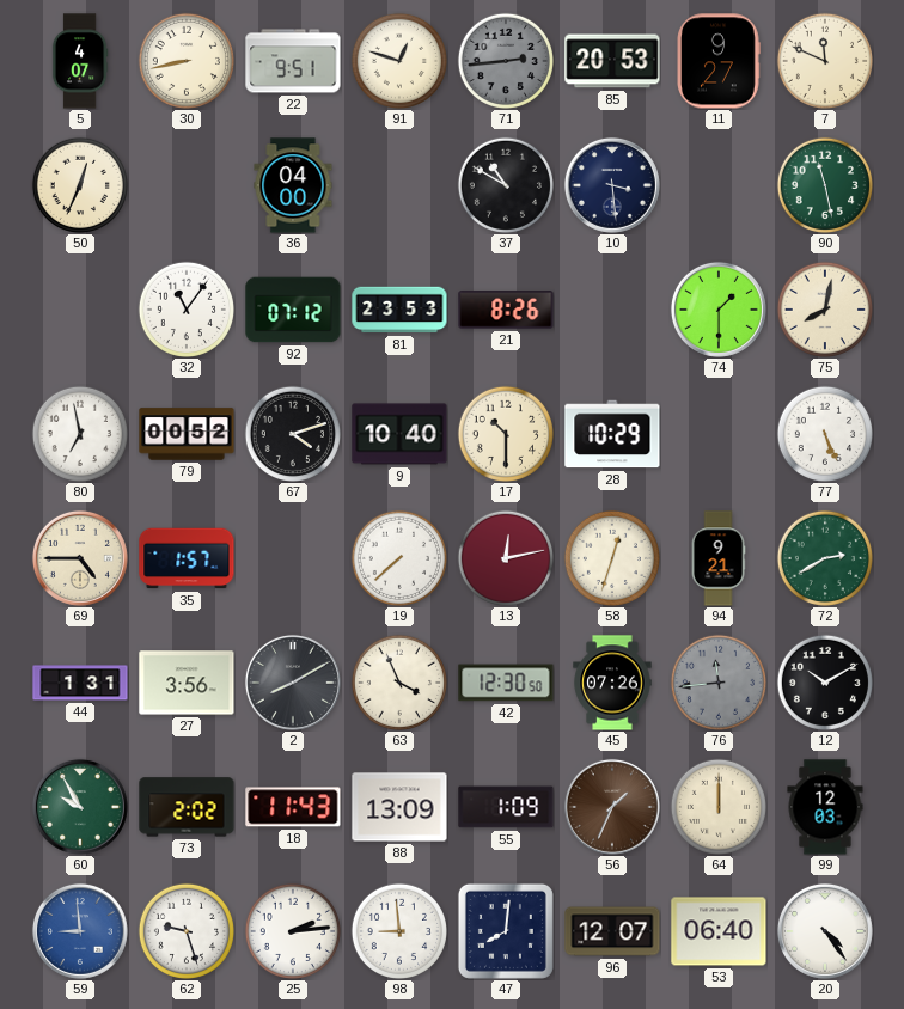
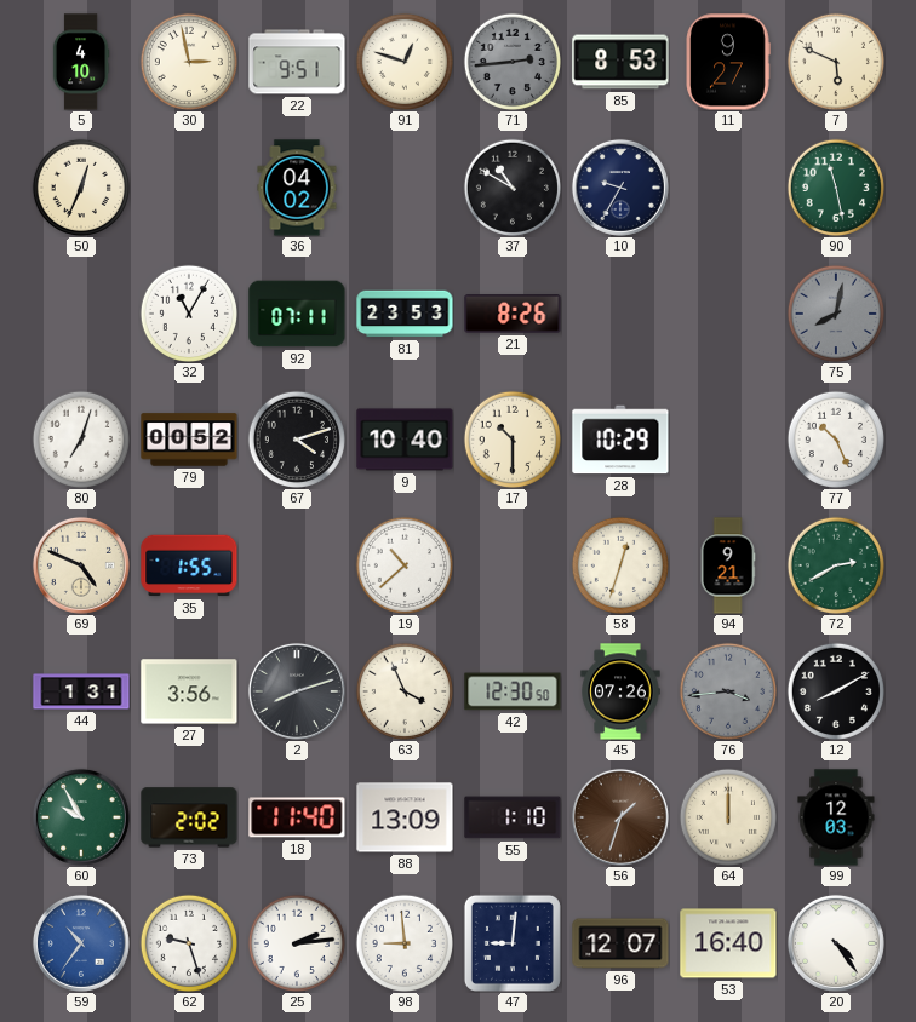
5: 4:07 -> 4:10 (81, 62)
30: 8:43 -> 2:58 (188, 61)
85: 20:53 -> 8:53 (620, 62)
7: 11:49 -> 5:49 (835, 61)
36: 04:00 -> 04:02 (297, 188)
10: 3:29 -> 9:35 (620, 188)
32: 11:06 -> 11:05 (188, 312)
92: 07:12 -> 07:11 (297, 314)
74: 1:30 -> none (719, 310)
75 dial: cream -> grey (835, 312)
80: 6:58 -> 7:03 (80, 438)
77: 5:26 -> 10:26 (835, 438)
69: 4:45 -> 4:49 (81, 565)
35: 1:57 -> 1:55 (189, 565)
19: 7:38 -> 10:38 (403, 564)
13: 12:13 -> none (505, 557)
2: 8:10 -> 8:12 (297, 691)
76: 11:44 -> 3:44 (727, 690)
12: 10:10 -> 8:10 (835, 690)
18: 11:43 -> 11:40 (297, 817)
55: 1:09 -> 1:10 (513, 817)
56: 1:34 -> 1:33 (620, 817)
59: 8:59 -> 10:36 (81, 943)
47: 8:01 -> 9:01 (513, 943)
53: 06:40 -> 16:40 (728, 943)
